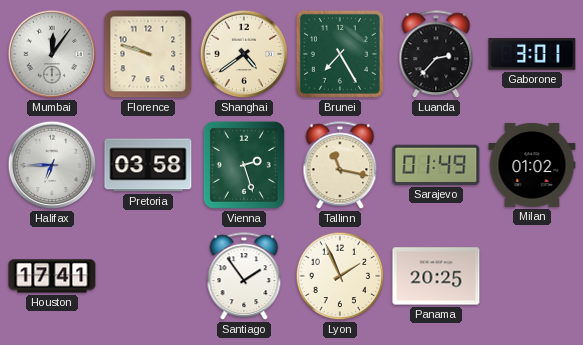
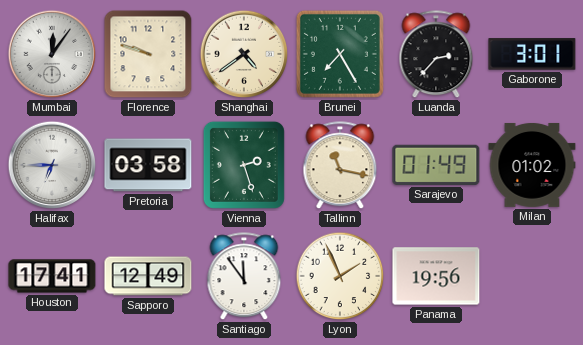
Sapporo: none -> 12:49 (148, 276)
Santiago: 1:54 -> 11:54 (244, 277)
Panama: 20:25 -> 19:56 (436, 276)
